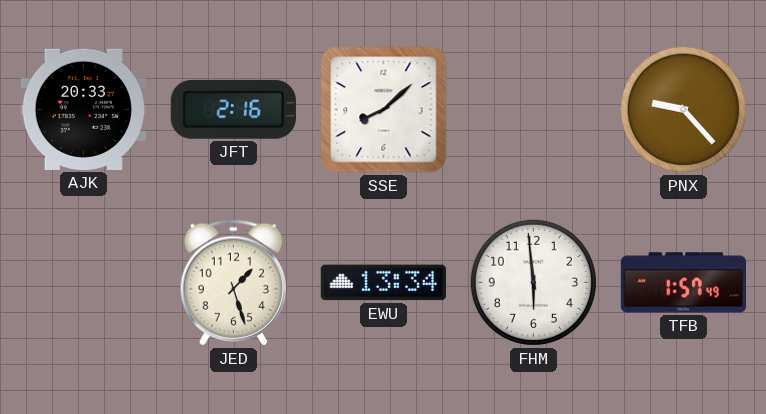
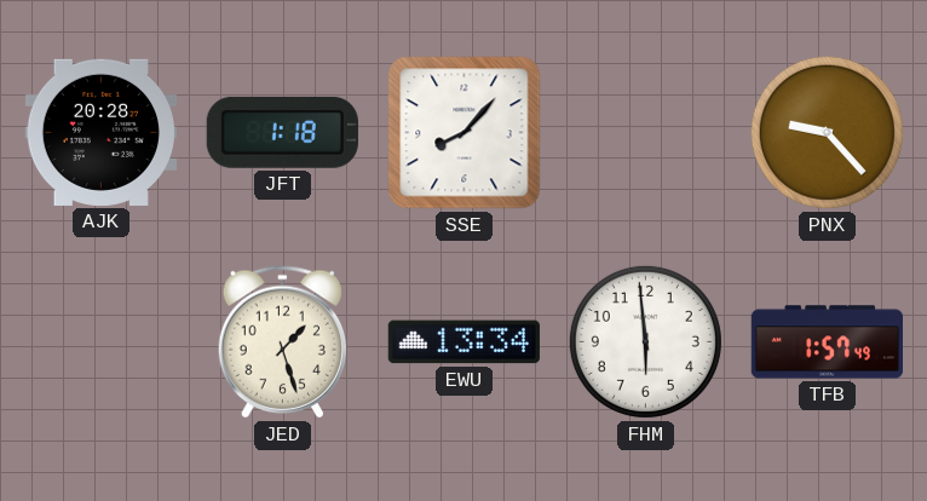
AJK: 20:33 -> 20:28 (100, 132)
JFT: 2:16 -> 1:18 (282, 132)
SSE: 8:08 -> 8:07 (465, 133)
